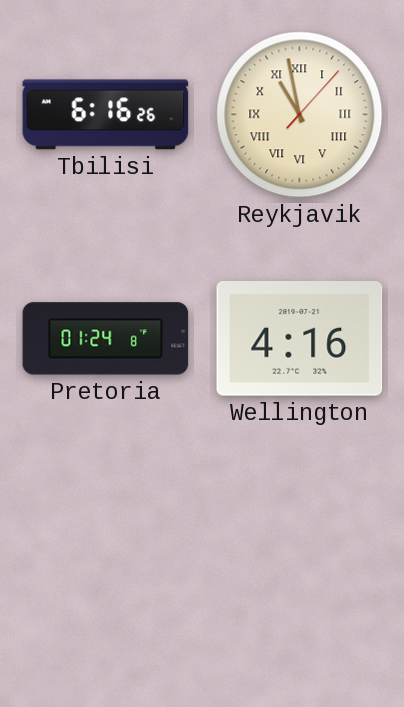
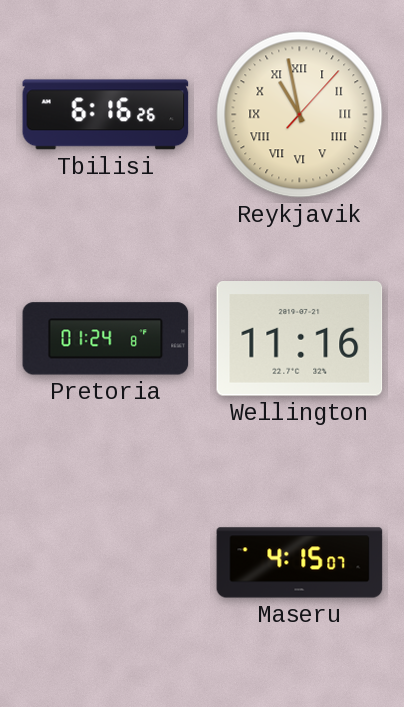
Wellington: 4:16 -> 11:16 (300, 339)
Maseru: none -> 4:15 (300, 563)
